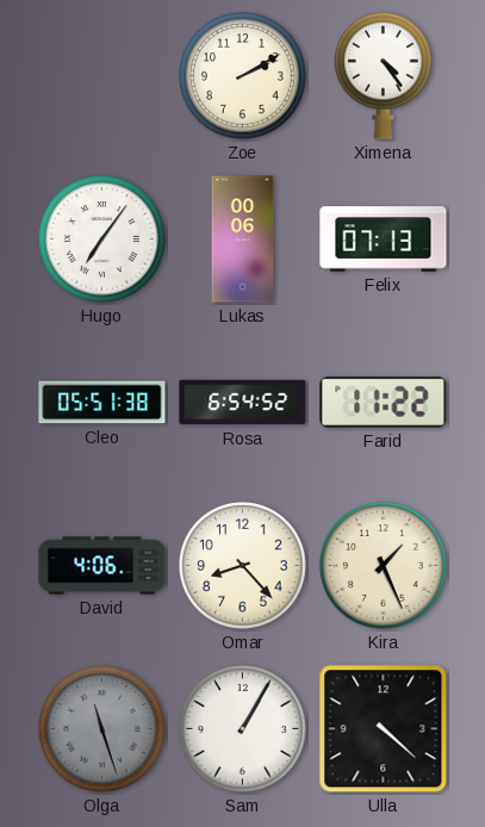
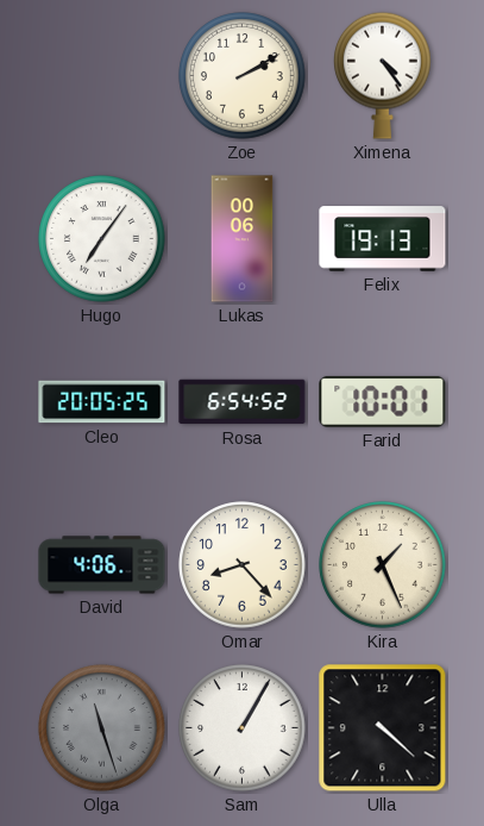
Felix: 07:13 -> 19:13 (383, 239)
Cleo: 05:51 -> 20:05 (102, 402)
Farid: 11:22 -> 10:01 (383, 401)
